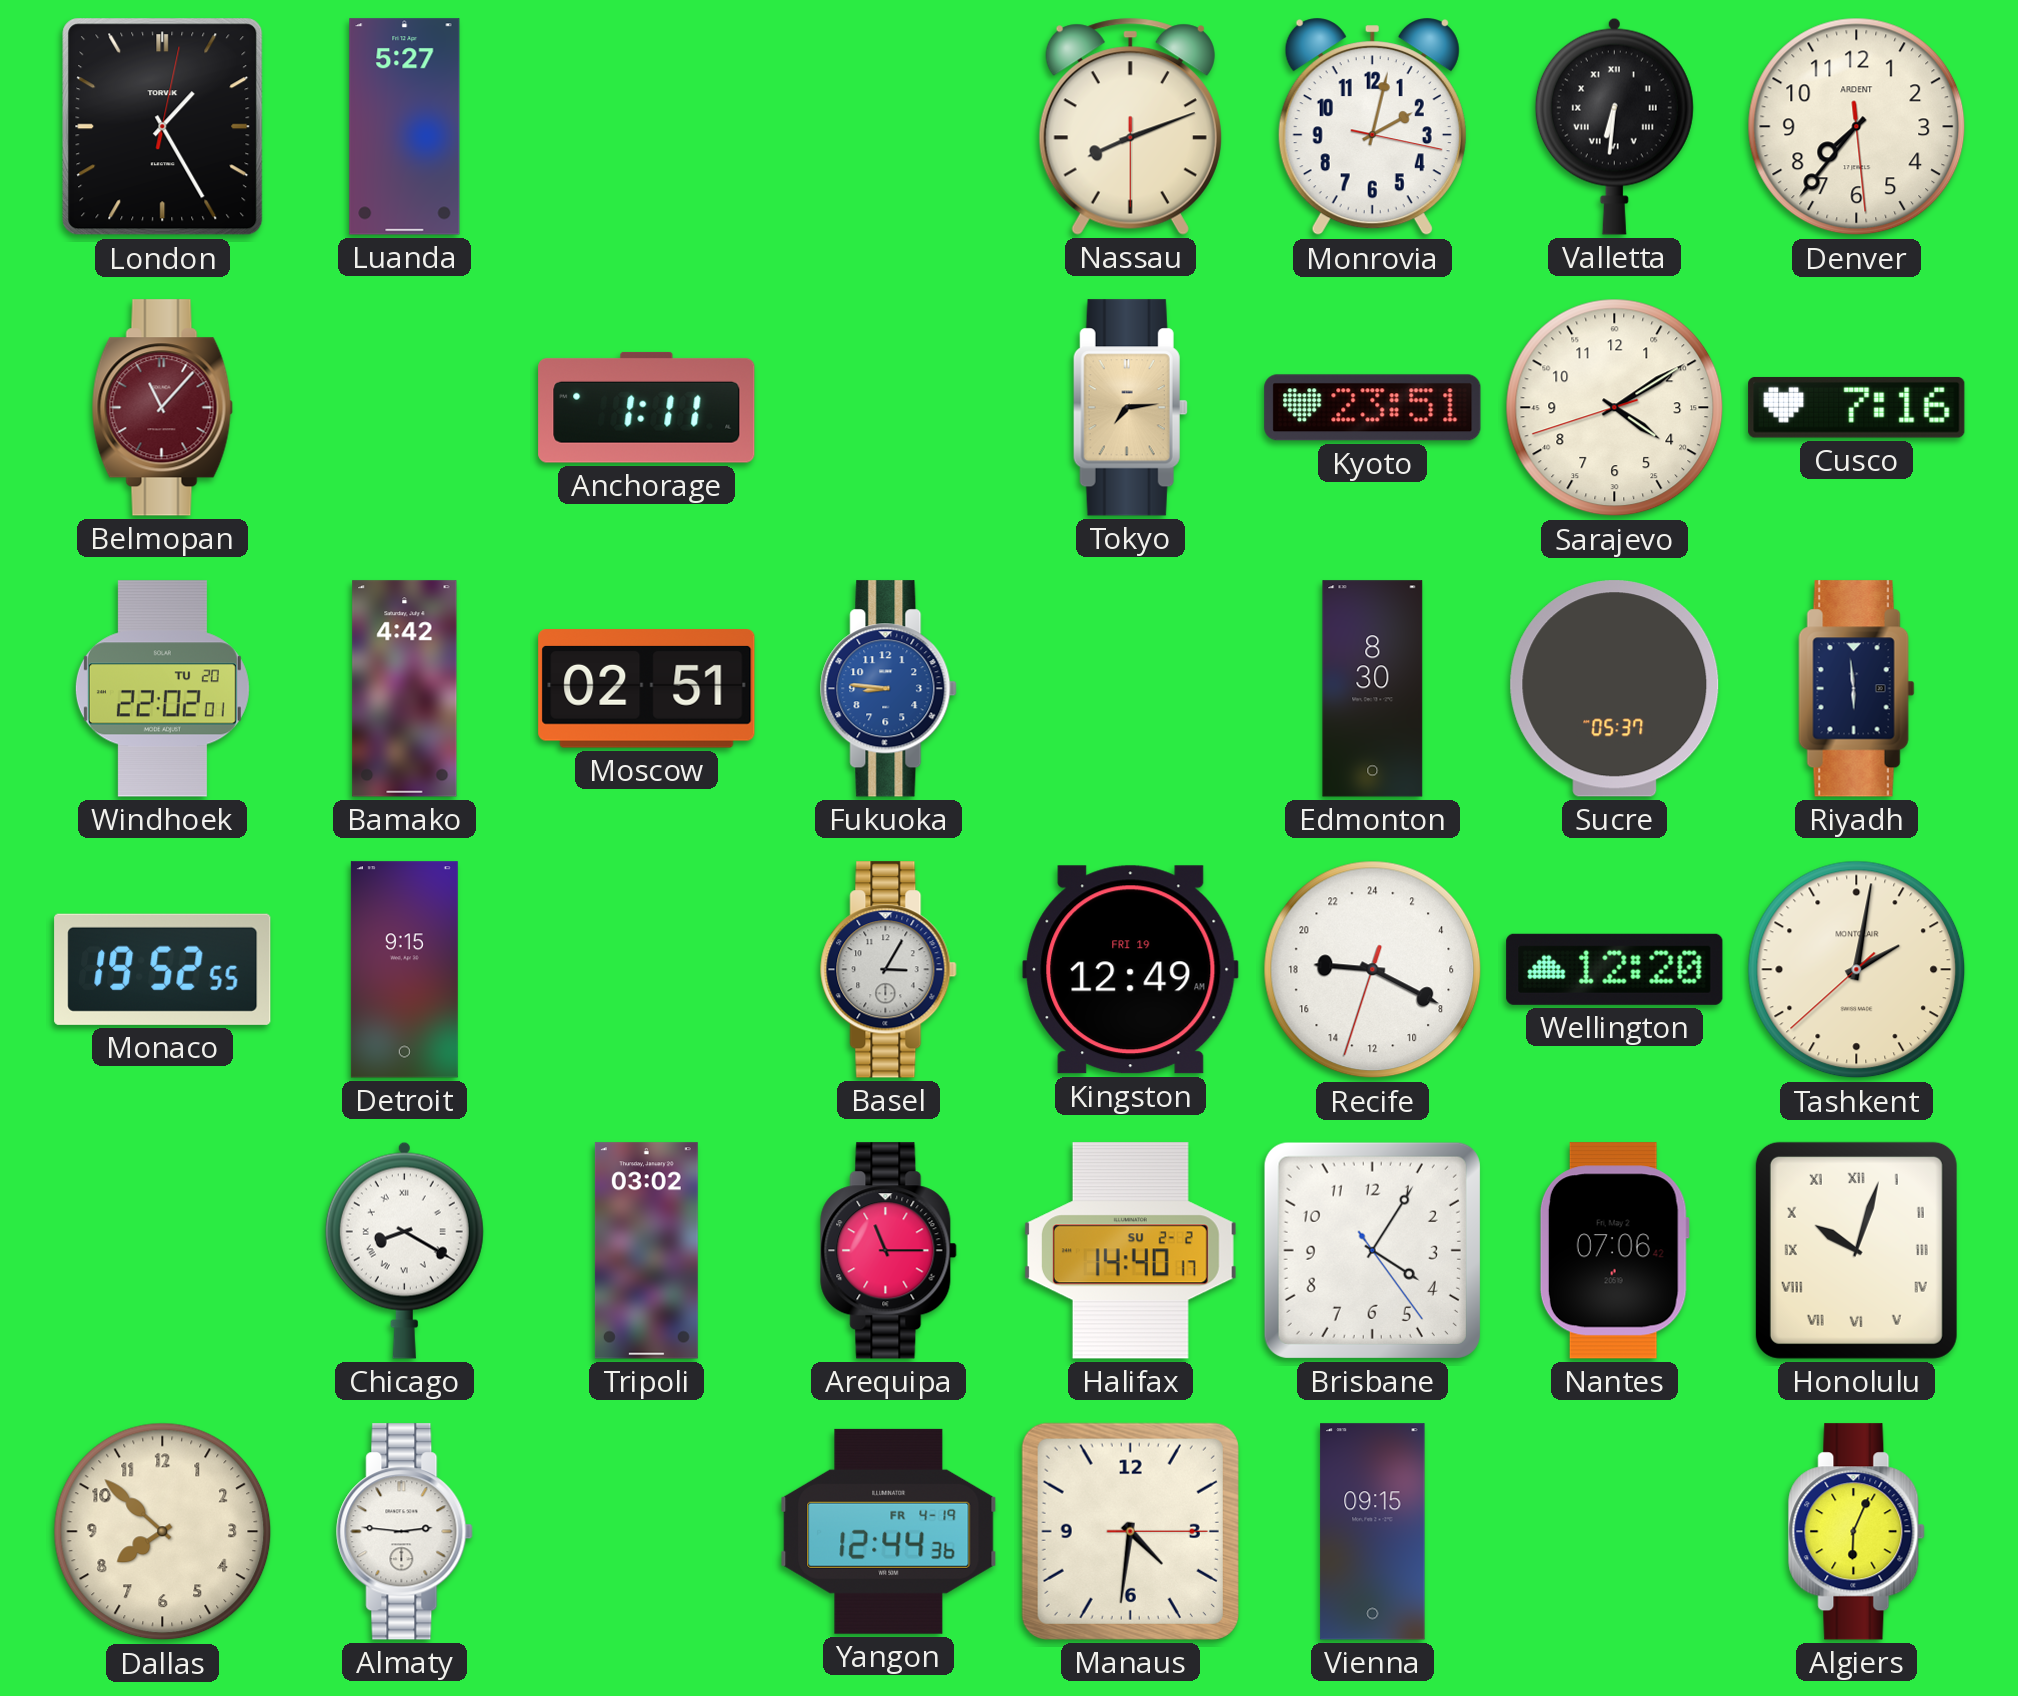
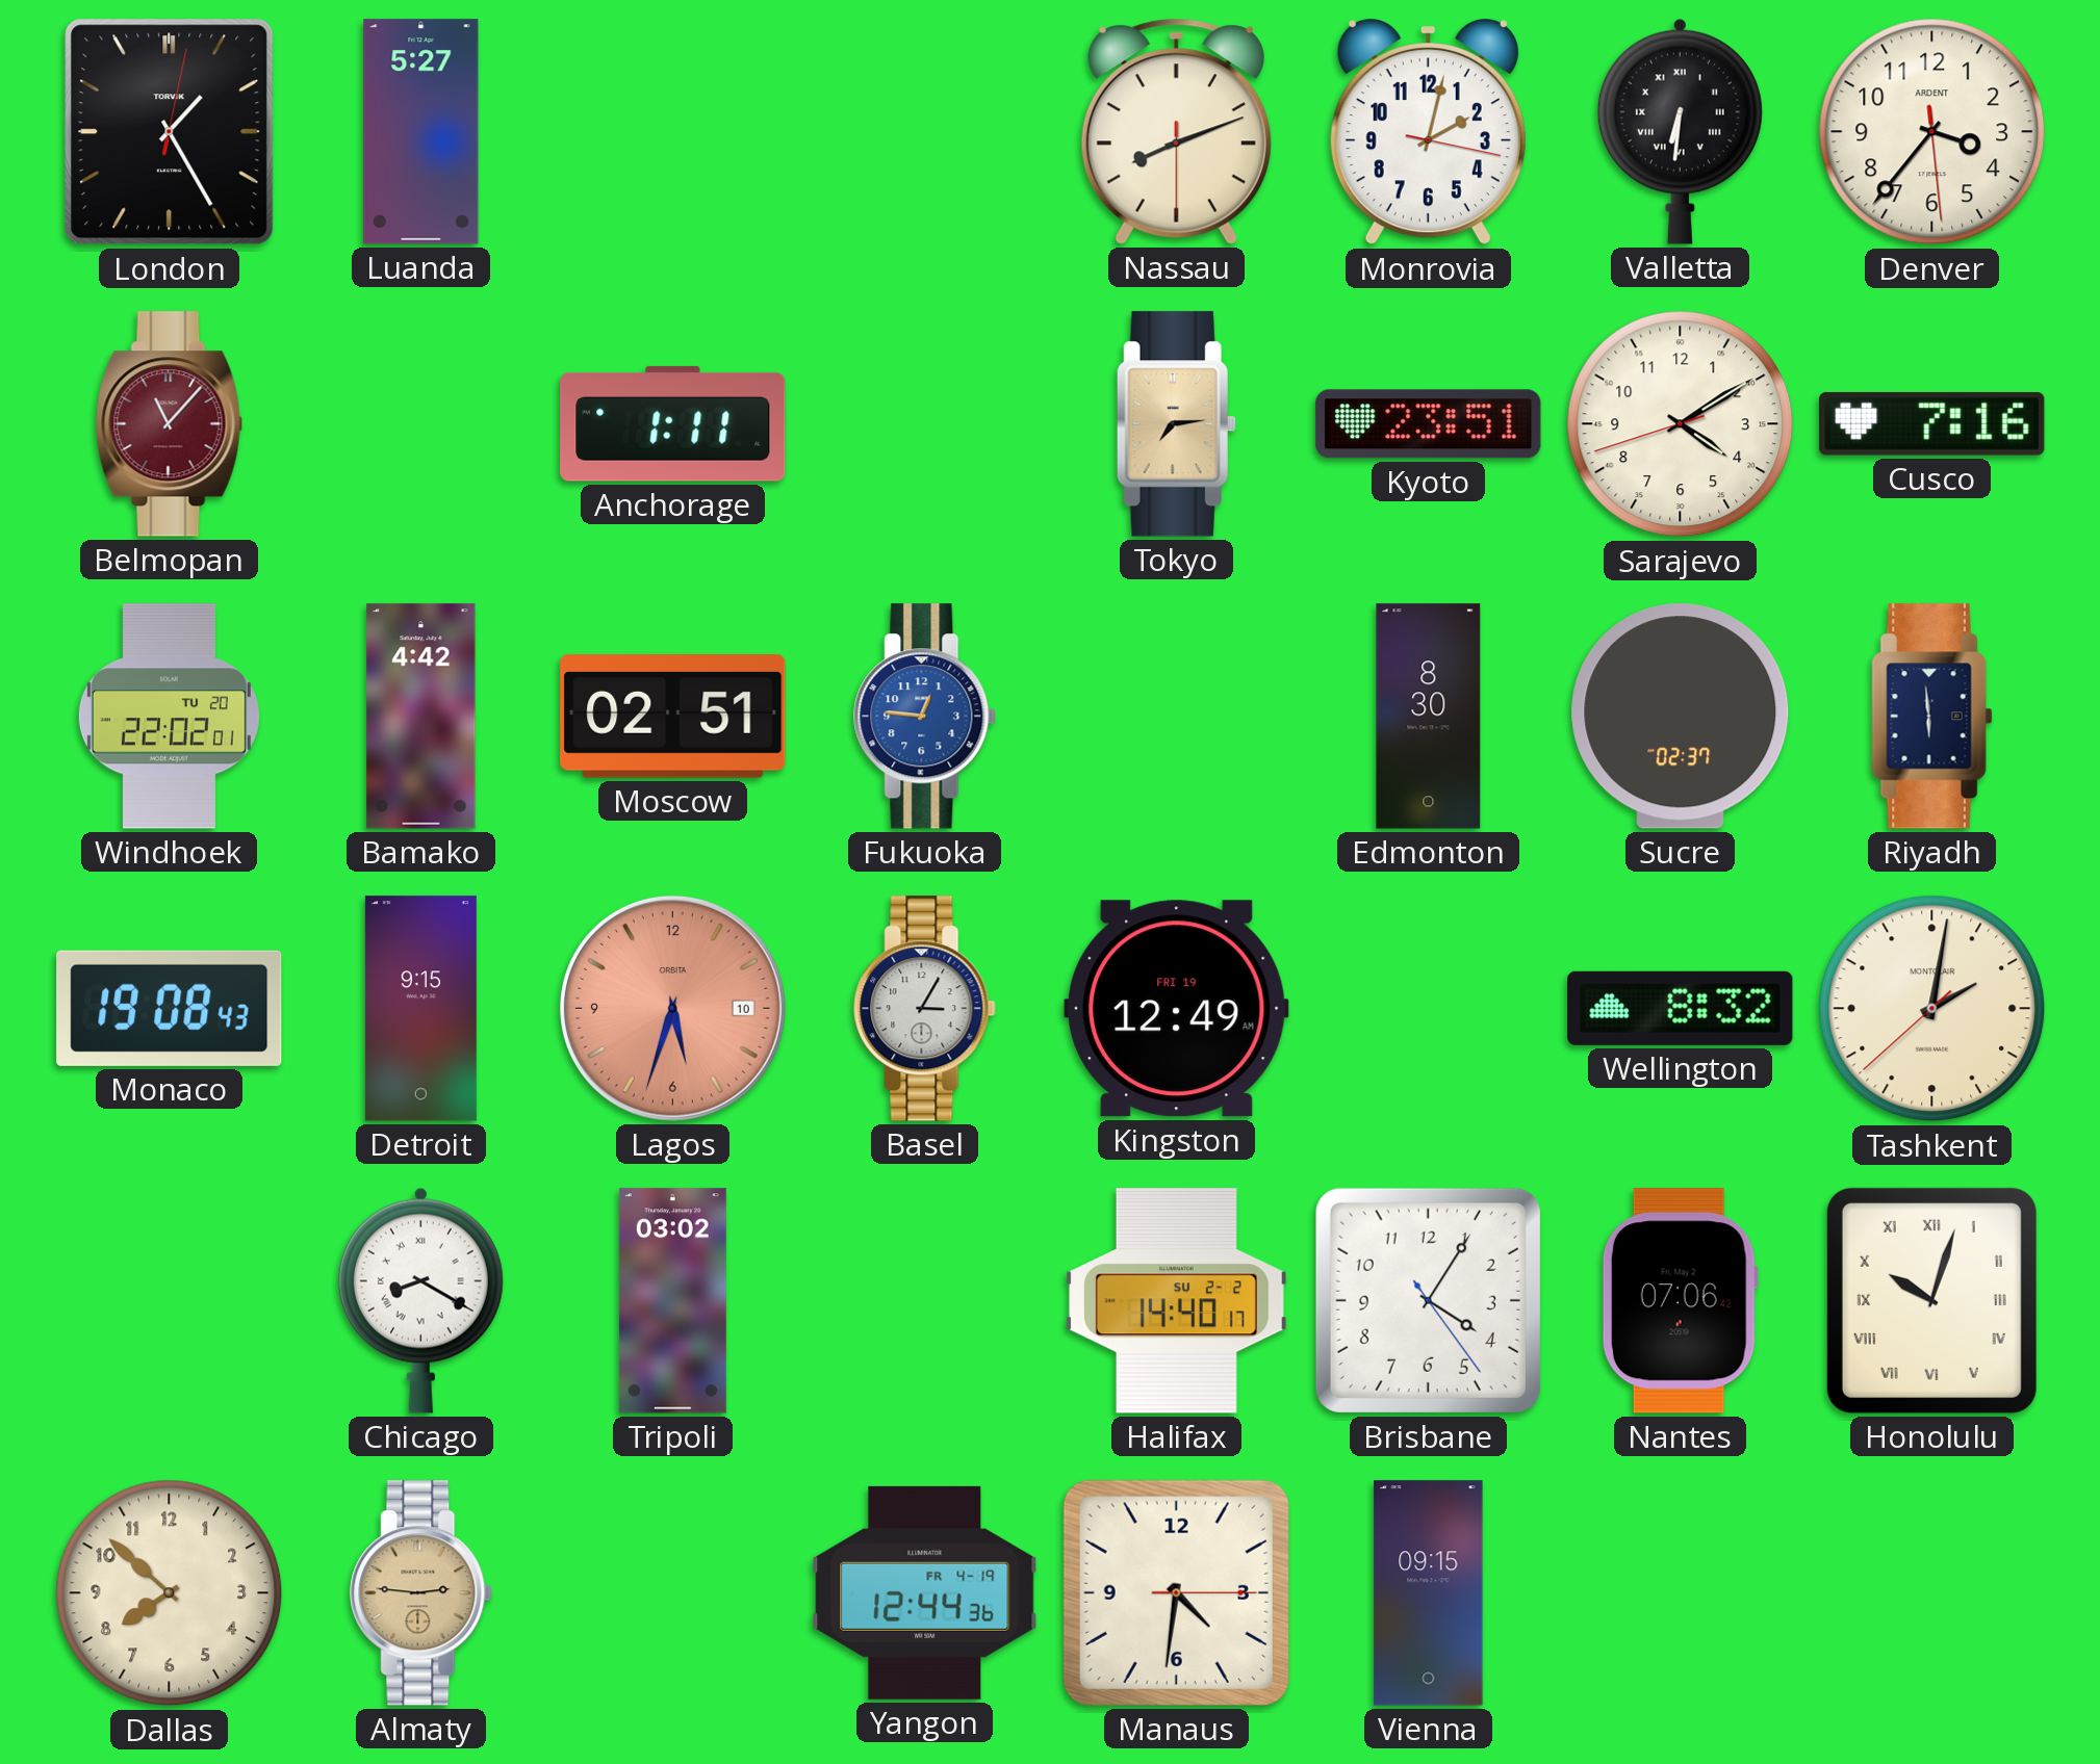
Denver: 7:36 -> 3:36 (1932, 132)
Fukuoka: 8:46 -> 12:46 (925, 717)
Sucre: 05:37 -> 02:37 (1681, 717)
Monaco: 19:52 -> 19:08 (170, 1008)
Lagos: none -> 5:33 (672, 1008)
Recife: 18:19 -> none (1373, 970)
Wellington: 12:20 -> 8:32 (1681, 1008)
Arequipa: 11:15 -> none (889, 1251)
Almaty dial: white -> champagne (421, 1593)
Algiers: 6:04 -> none (1857, 1532)
